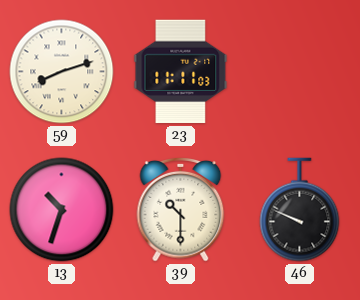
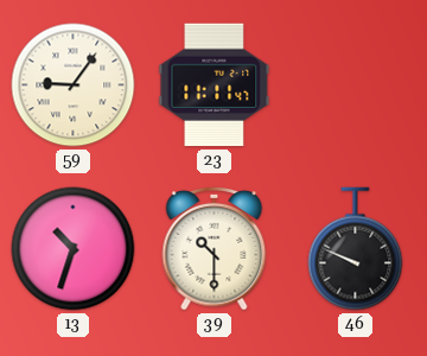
59: 8:12 -> 9:06 (74, 85)
23: 11:11:03 -> 11:11:47 (215, 85)
